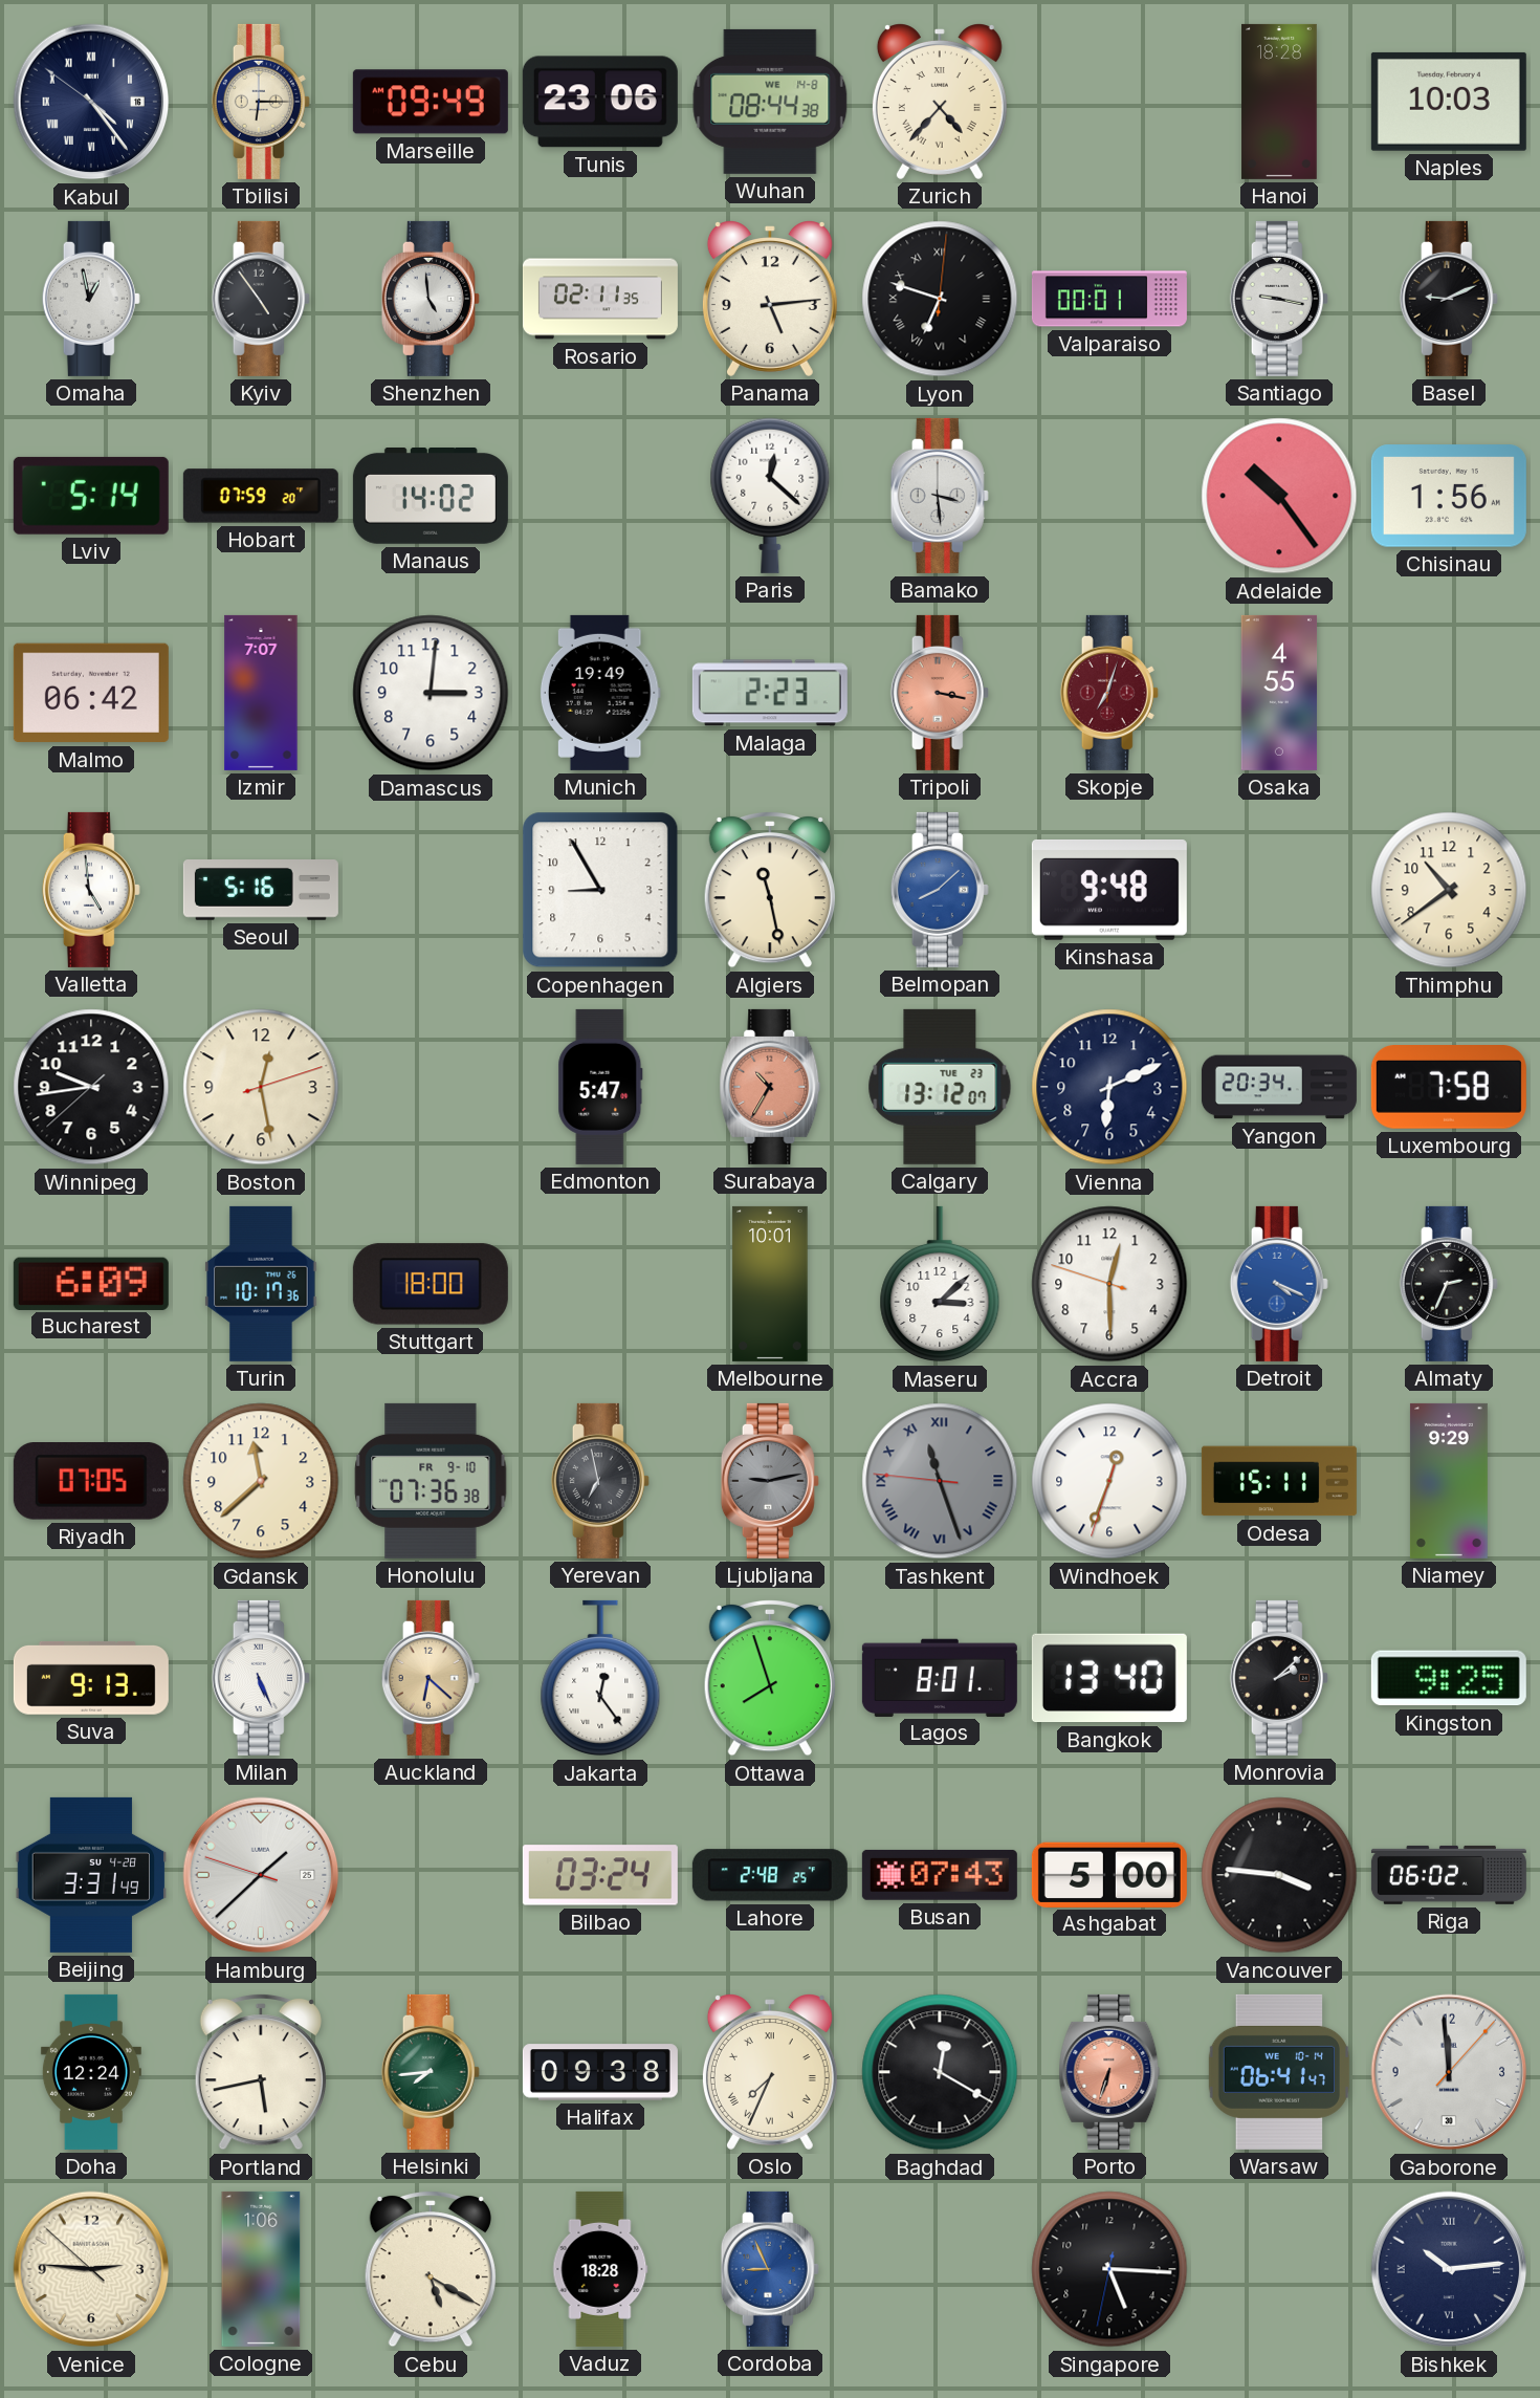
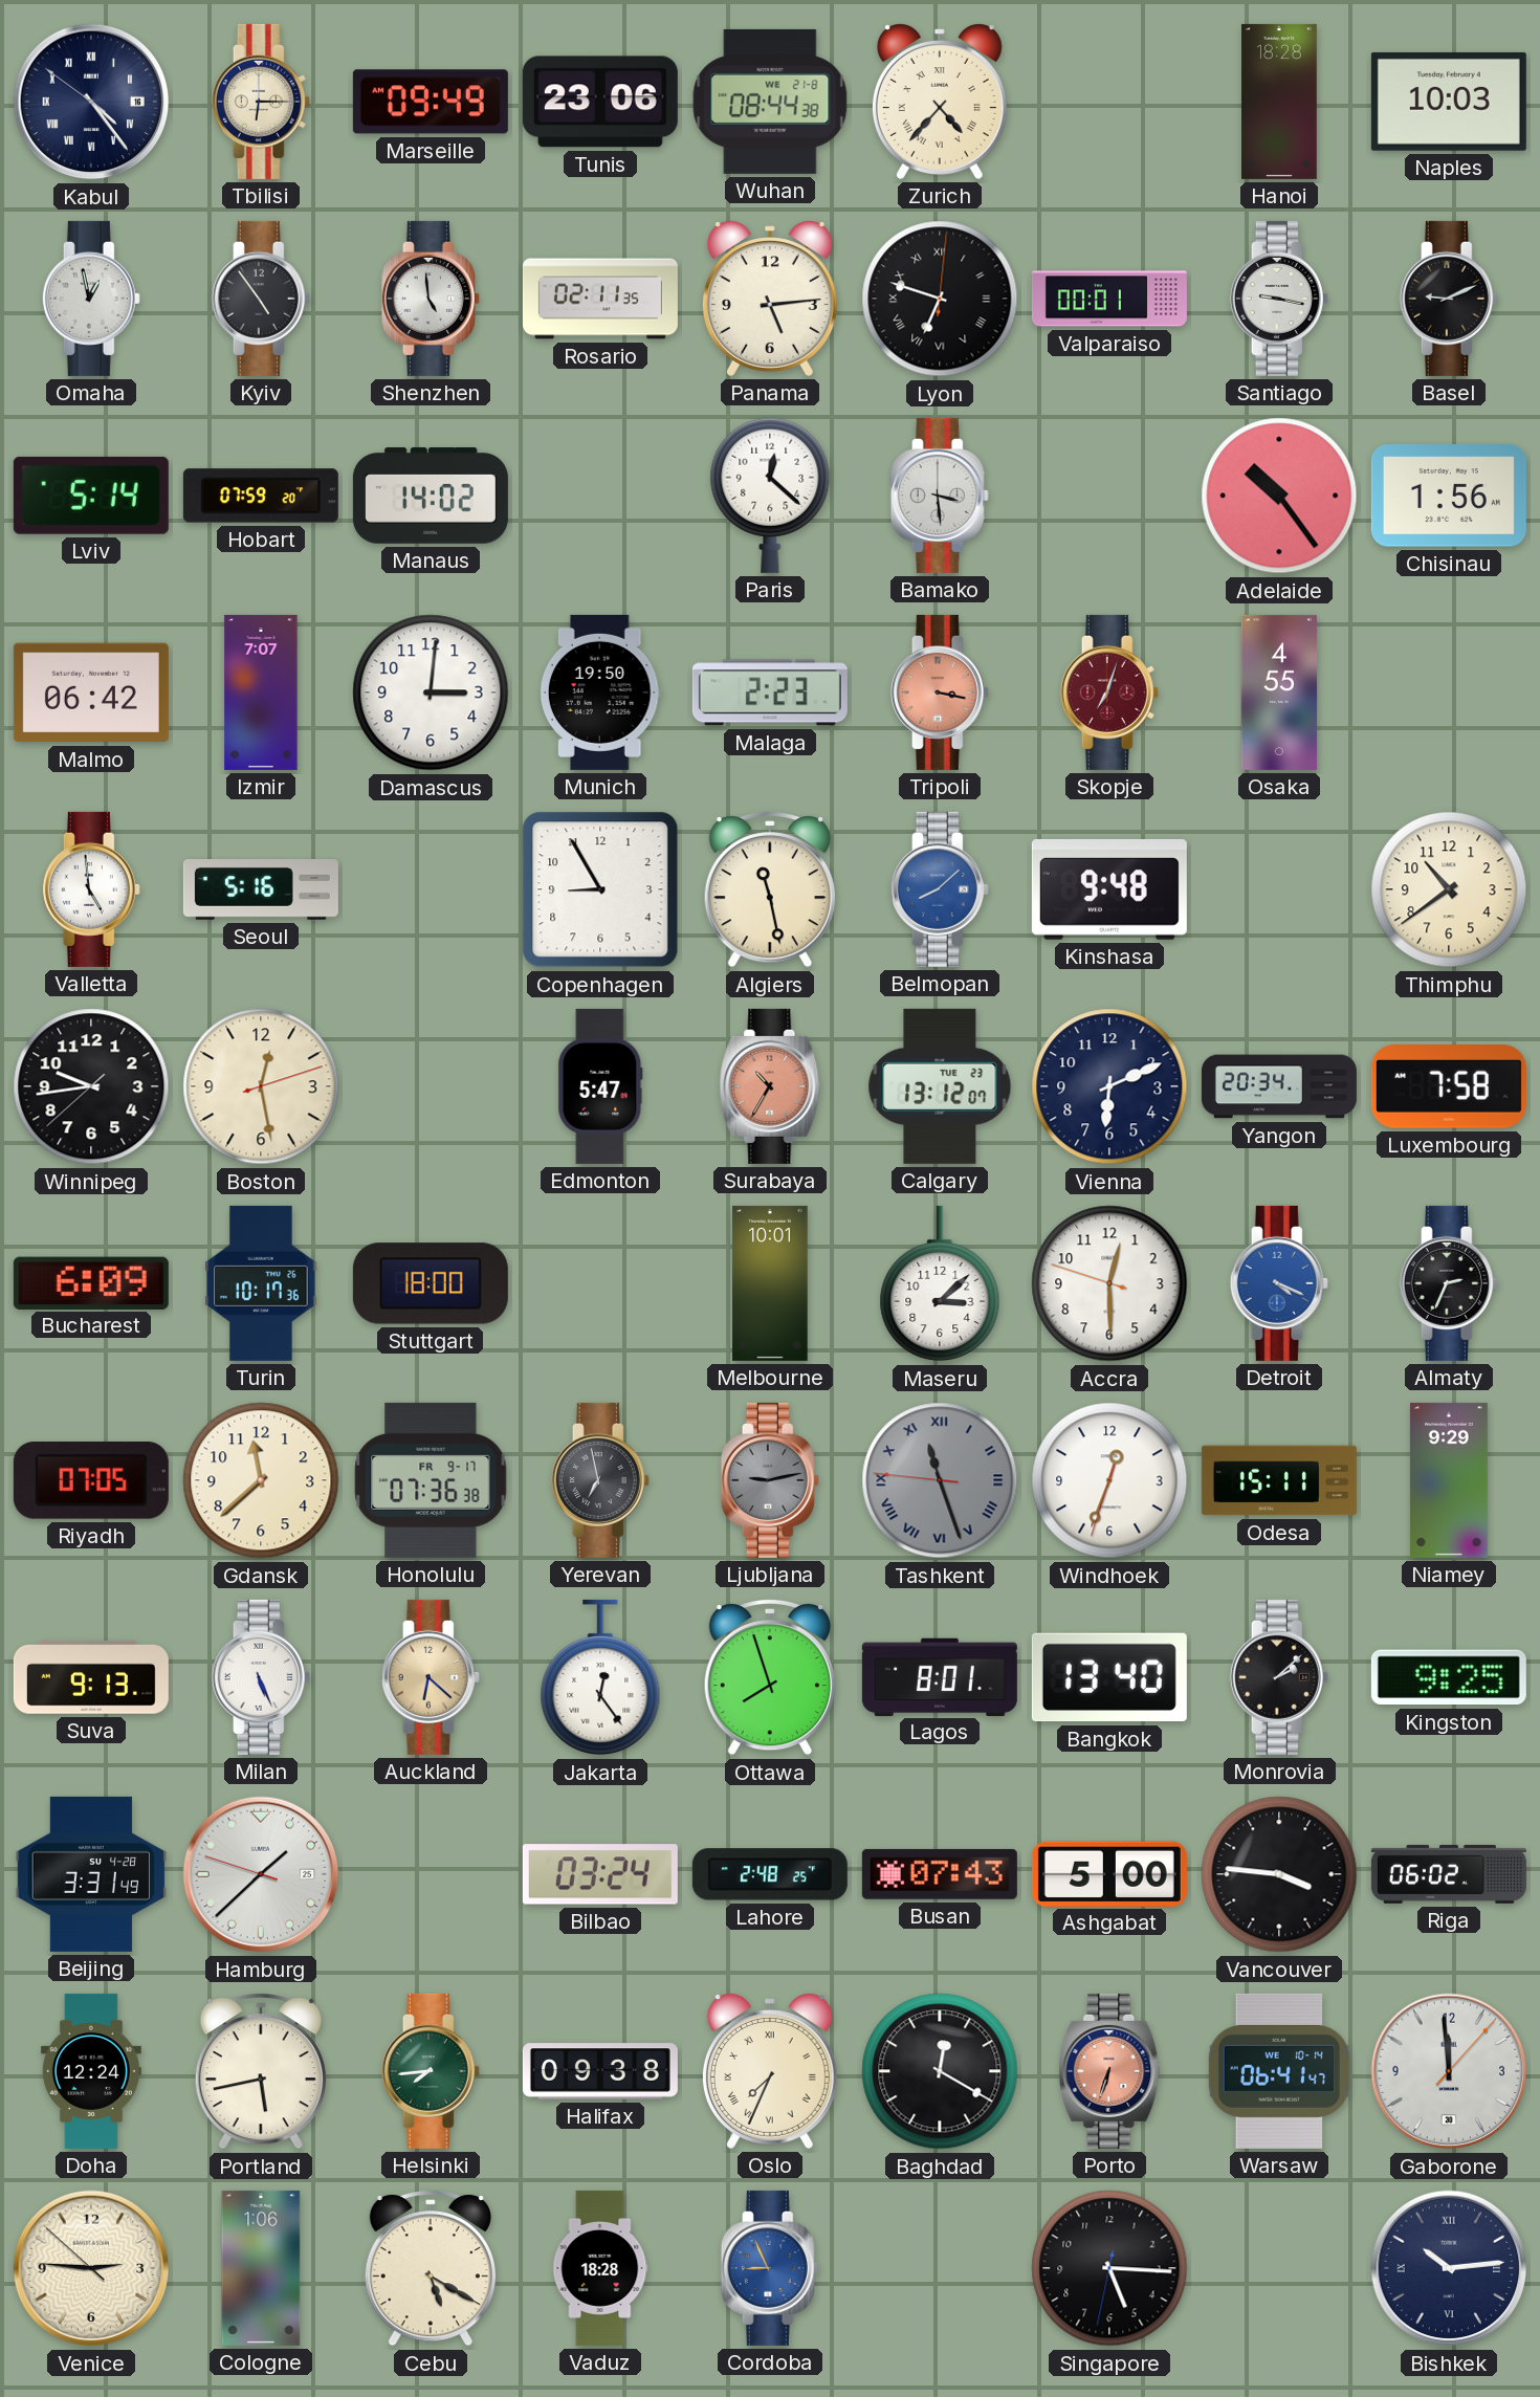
Wuhan date: WE 14-8 -> WE 21-8 (770, 102)
Munich: 19:49 -> 19:50 (600, 692)
Honolulu date: FR 9-10 -> FR 9-17 (431, 1480)
